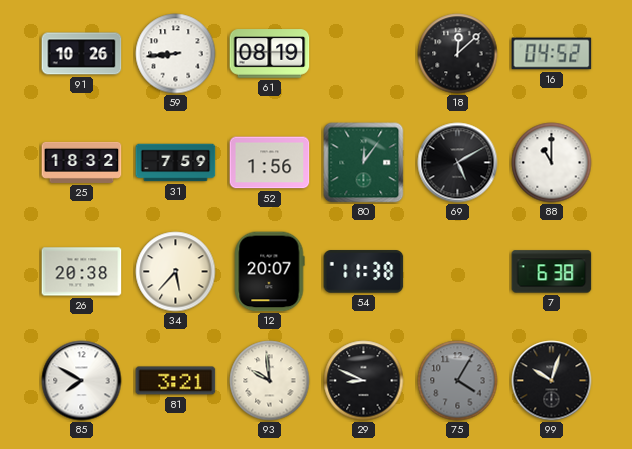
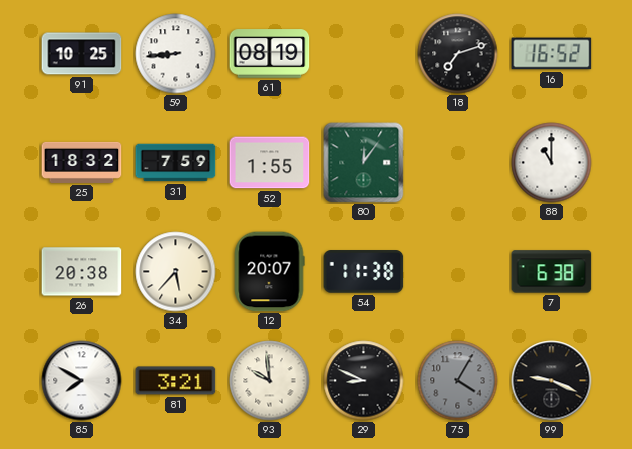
91: 10:26 -> 10:25 (82, 54)
18: 12:08 -> 7:12 (458, 54)
16: 04:52 -> 16:52 (552, 54)
52: 1:56 -> 1:55 (270, 163)
69: 5:10 -> none (458, 163)
99: 10:03 -> 9:19 (552, 381)
